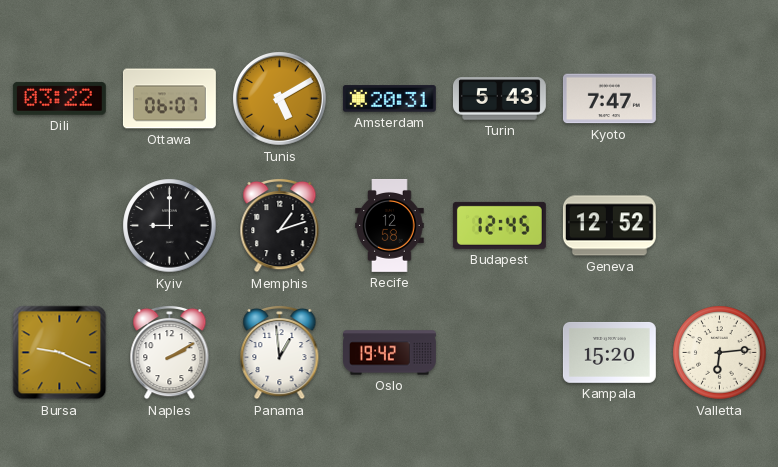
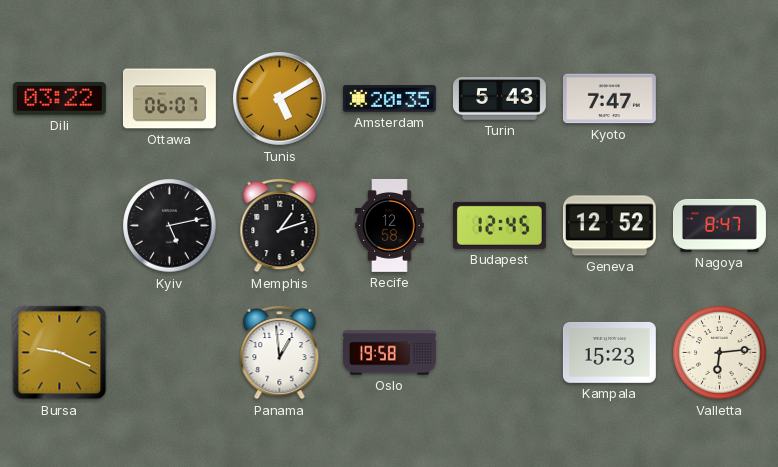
Amsterdam: 20:31 -> 20:35 (389, 99)
Kyiv: 9:00 -> 5:13 (170, 226)
Nagoya: none -> 8:47 (720, 225)
Naples: 2:10 -> none (170, 352)
Oslo: 19:42 -> 19:58 (390, 353)
Kampala: 15:20 -> 15:23 (609, 352)
